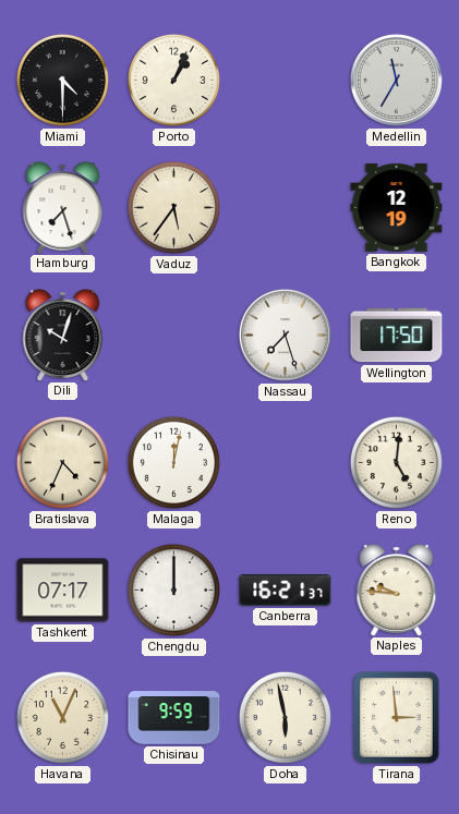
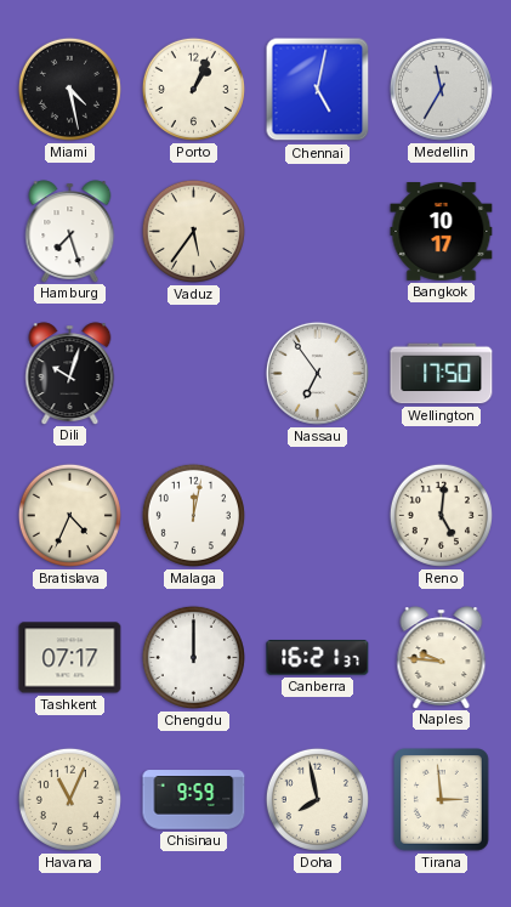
Miami: 4:30 -> 4:28 (69, 89)
Chennai: none -> 5:02 (318, 90)
Bangkok: 12:19 -> 10:17 (442, 232)
Nassau: 7:27 -> 6:54 (317, 373)
Doha: 5:58 -> 7:58 (317, 799)
